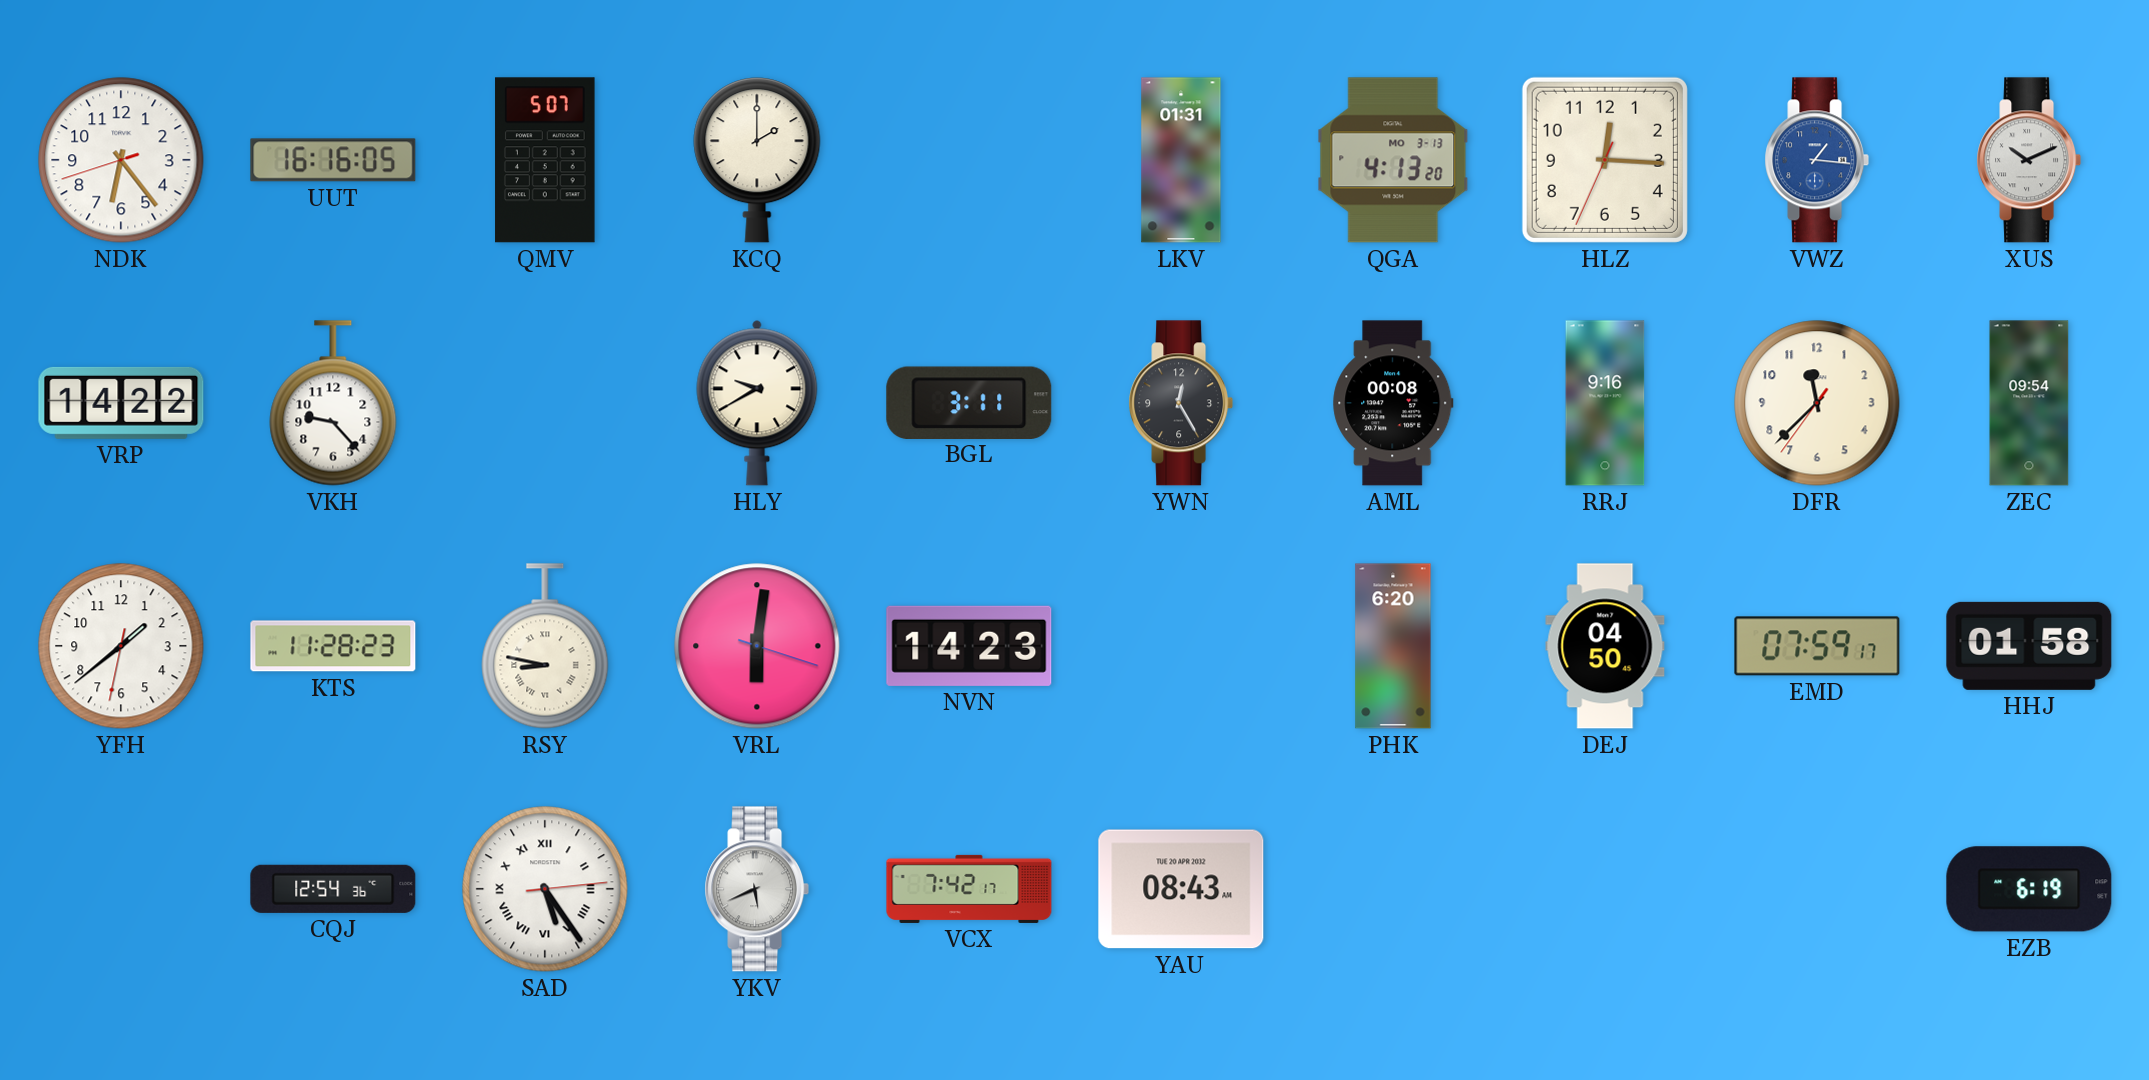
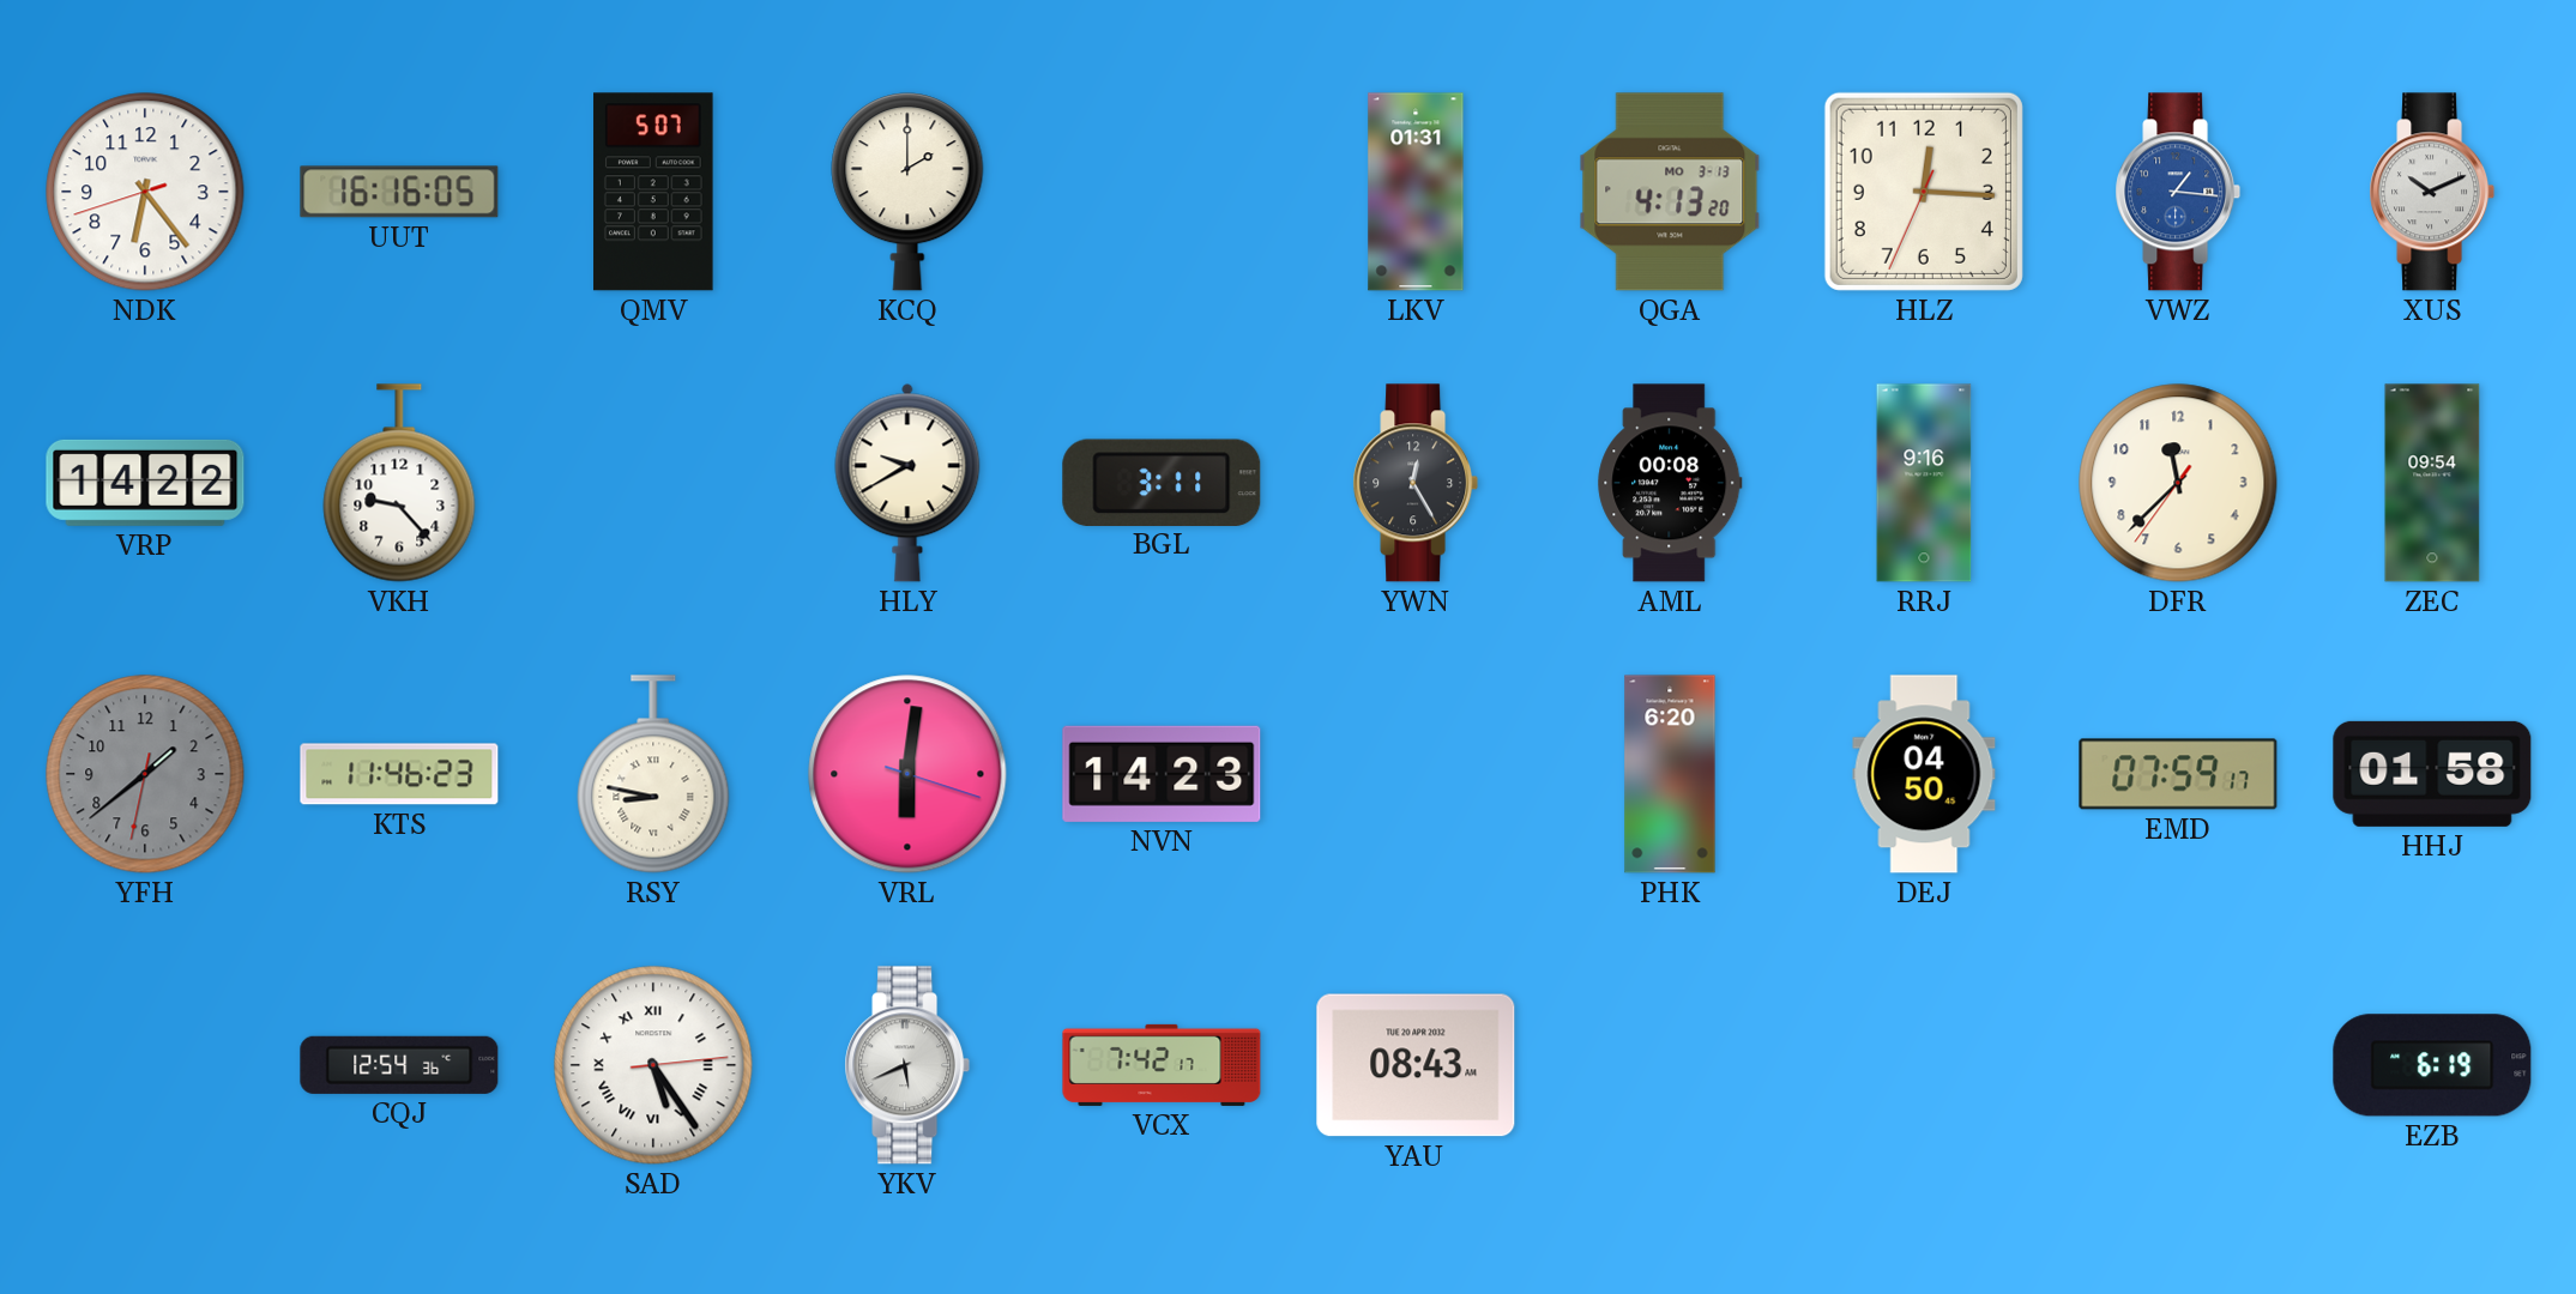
YFH dial: white -> grey (145, 774)
KTS: 11:28 -> 11:46 (399, 774)
